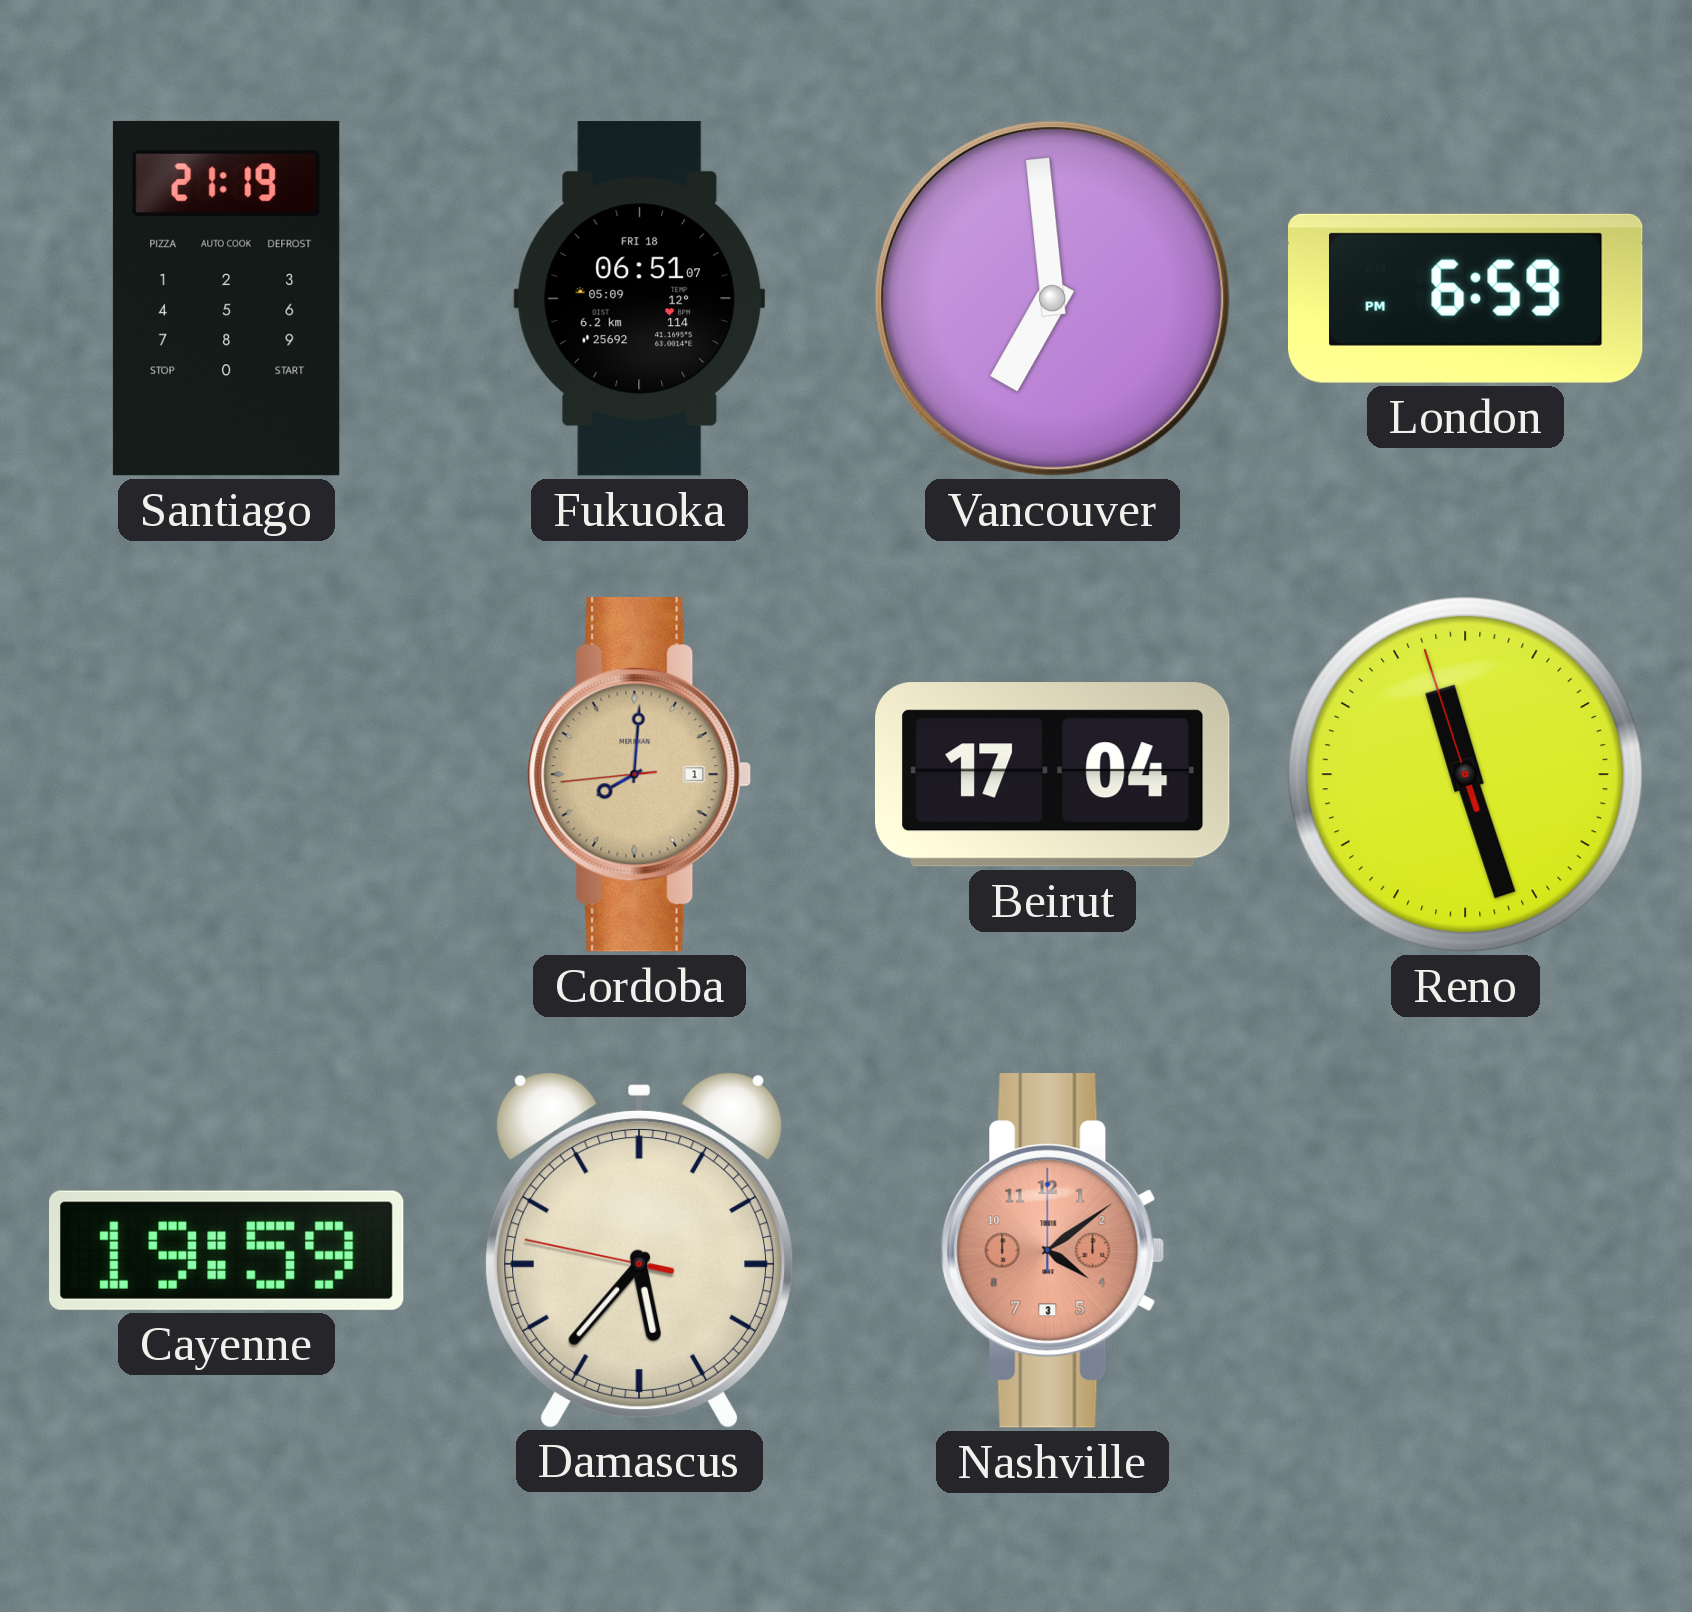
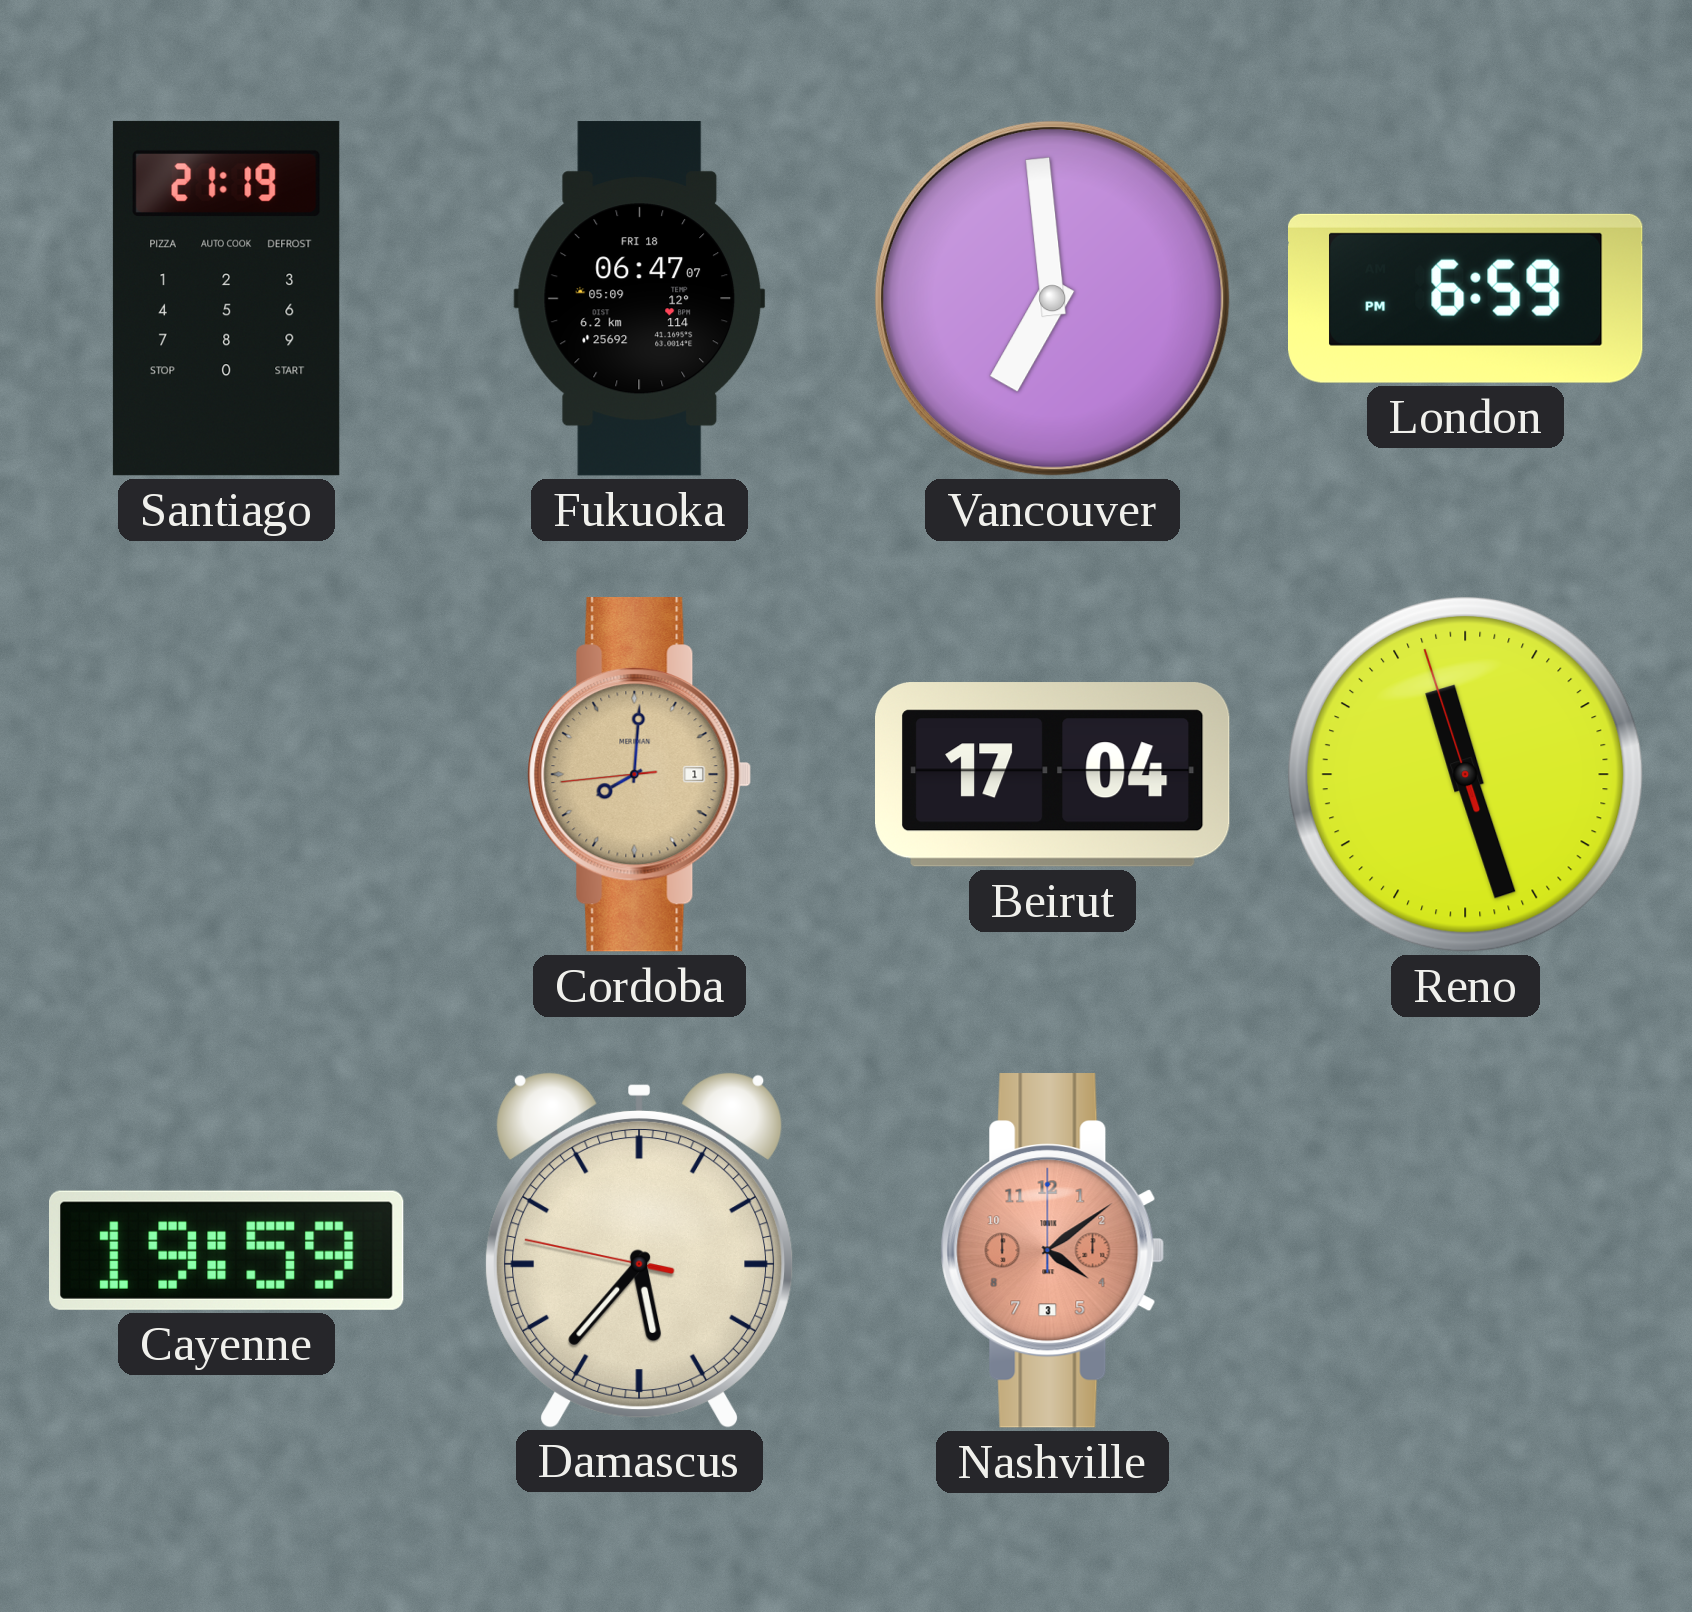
Fukuoka: 06:51 -> 06:47 (640, 299)
